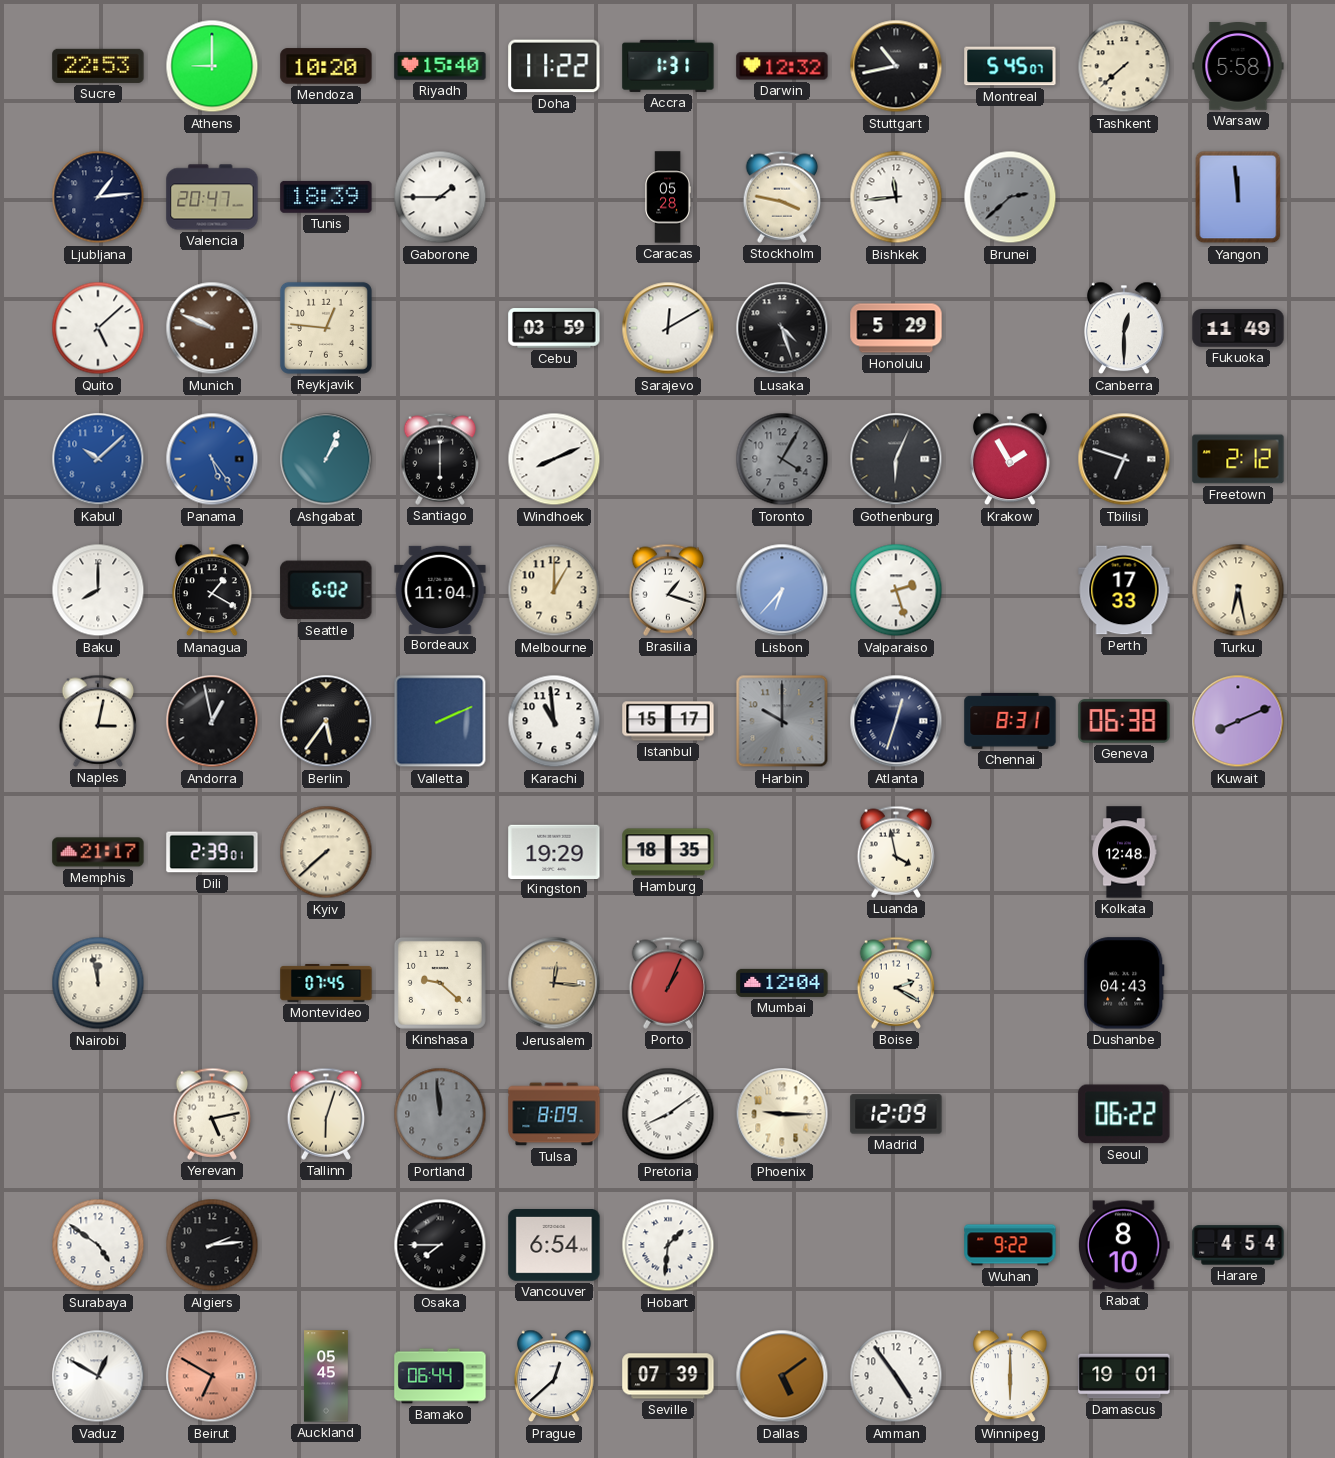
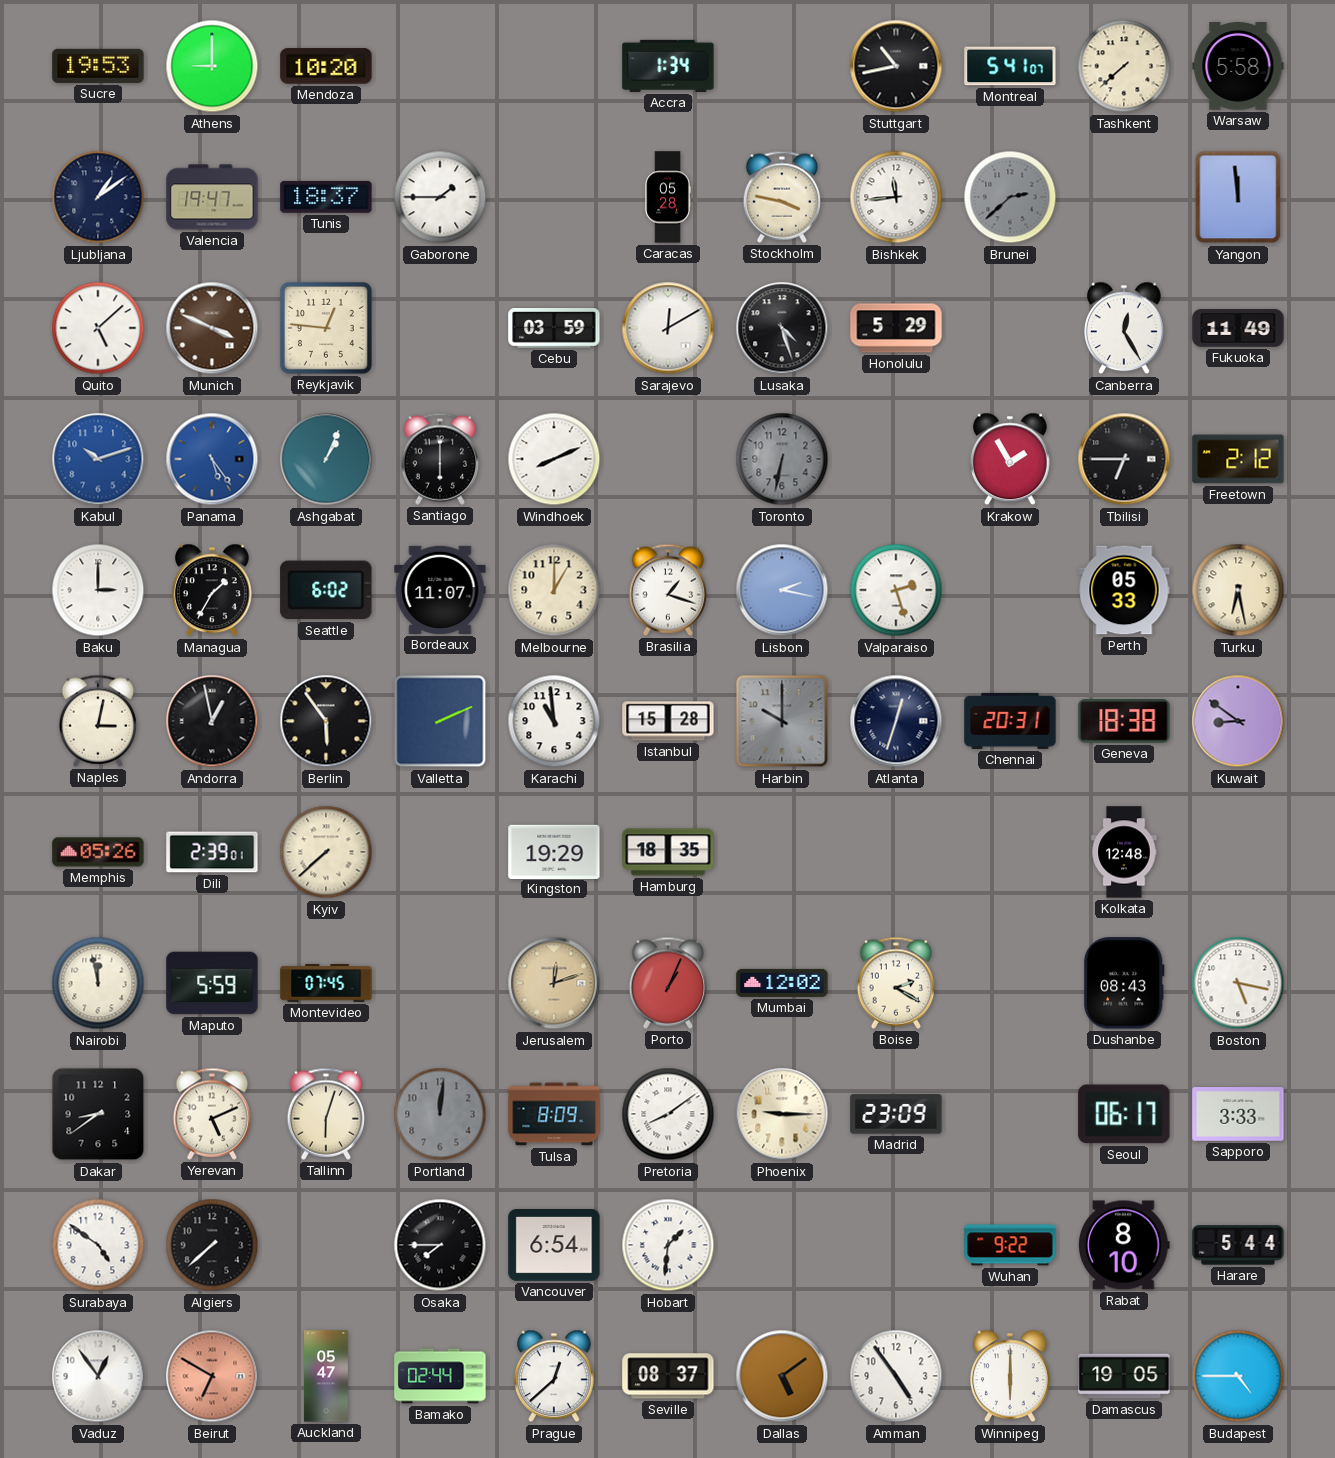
Sucre: 22:53 -> 19:53 (98, 66)
Riyadh: 15:40 -> none (440, 66)
Doha: 11:22 -> none (554, 66)
Accra: 1:31 -> 1:34 (668, 66)
Darwin: 12:32 -> none (782, 66)
Montreal: 5:45 -> 5:41 (1010, 66)
Ljubljana: 1:14 -> 1:09 (98, 197)
Valencia: 20:47 -> 19:47 (212, 197)
Tunis: 18:39 -> 18:37 (326, 197)
Munich: 9:49 -> 3:49 (212, 328)
Canberra: 12:30 -> 12:25 (1125, 328)
Kabul: 10:08 -> 10:12 (98, 459)
Toronto: 4:05 -> 6:32 (782, 459)
Gothenburg: 6:04 -> none (896, 459)
Tbilisi: 6:48 -> 6:45 (1124, 459)
Baku: 8:00 -> 3:00 (98, 590)
Managua: 1:20 -> 1:35 (213, 590)
Bordeaux: 11:04 -> 11:07 (440, 590)
Lisbon: 6:37 -> 2:17 (782, 590)
Perth: 17:33 -> 05:33 (1124, 590)
Berlin: 5:36 -> 5:54 (326, 721)
Istanbul: 15:17 -> 15:28 (668, 721)
Chennai: 8:31 -> 20:31 (1010, 721)
Geneva: 06:38 -> 18:38 (1124, 721)
Kuwait: 8:11 -> 8:51 (1238, 721)
Memphis: 21:17 -> 05:26 (98, 852)
Luanda: 3:58 -> none (896, 852)
Maputo: none -> 5:59 (212, 983)
Kinshasa: 9:22 -> none (440, 983)
Jerusalem: 12:16 -> 12:12 (554, 983)
Mumbai: 12:04 -> 12:02 (782, 983)
Dushanbe: 04:43 -> 08:43 (1124, 983)
Boston: none -> 5:17 (1238, 983)
Dakar: none -> 8:39 (98, 1114)
Yerevan: 5:13 -> 5:11 (212, 1114)
Portland: 11:59 -> 12:01 (440, 1114)
Madrid: 12:09 -> 23:09 (896, 1114)
Seoul: 06:22 -> 06:17 (1124, 1114)
Sapporo: none -> 3:33 (1238, 1114)
Algiers: 2:14 -> 7:38 (212, 1245)
Harare: 4:54 -> 5:44 (1238, 1245)
Vaduz: 12:50 -> 12:54 (98, 1376)
Auckland: 05:45 -> 05:47 (326, 1376)
Bamako: 06:44 -> 02:44 (440, 1376)
Seville: 07:39 -> 08:37 (668, 1376)
Damascus: 19:01 -> 19:05 (1124, 1376)
Budapest: none -> 4:45 (1238, 1376)
